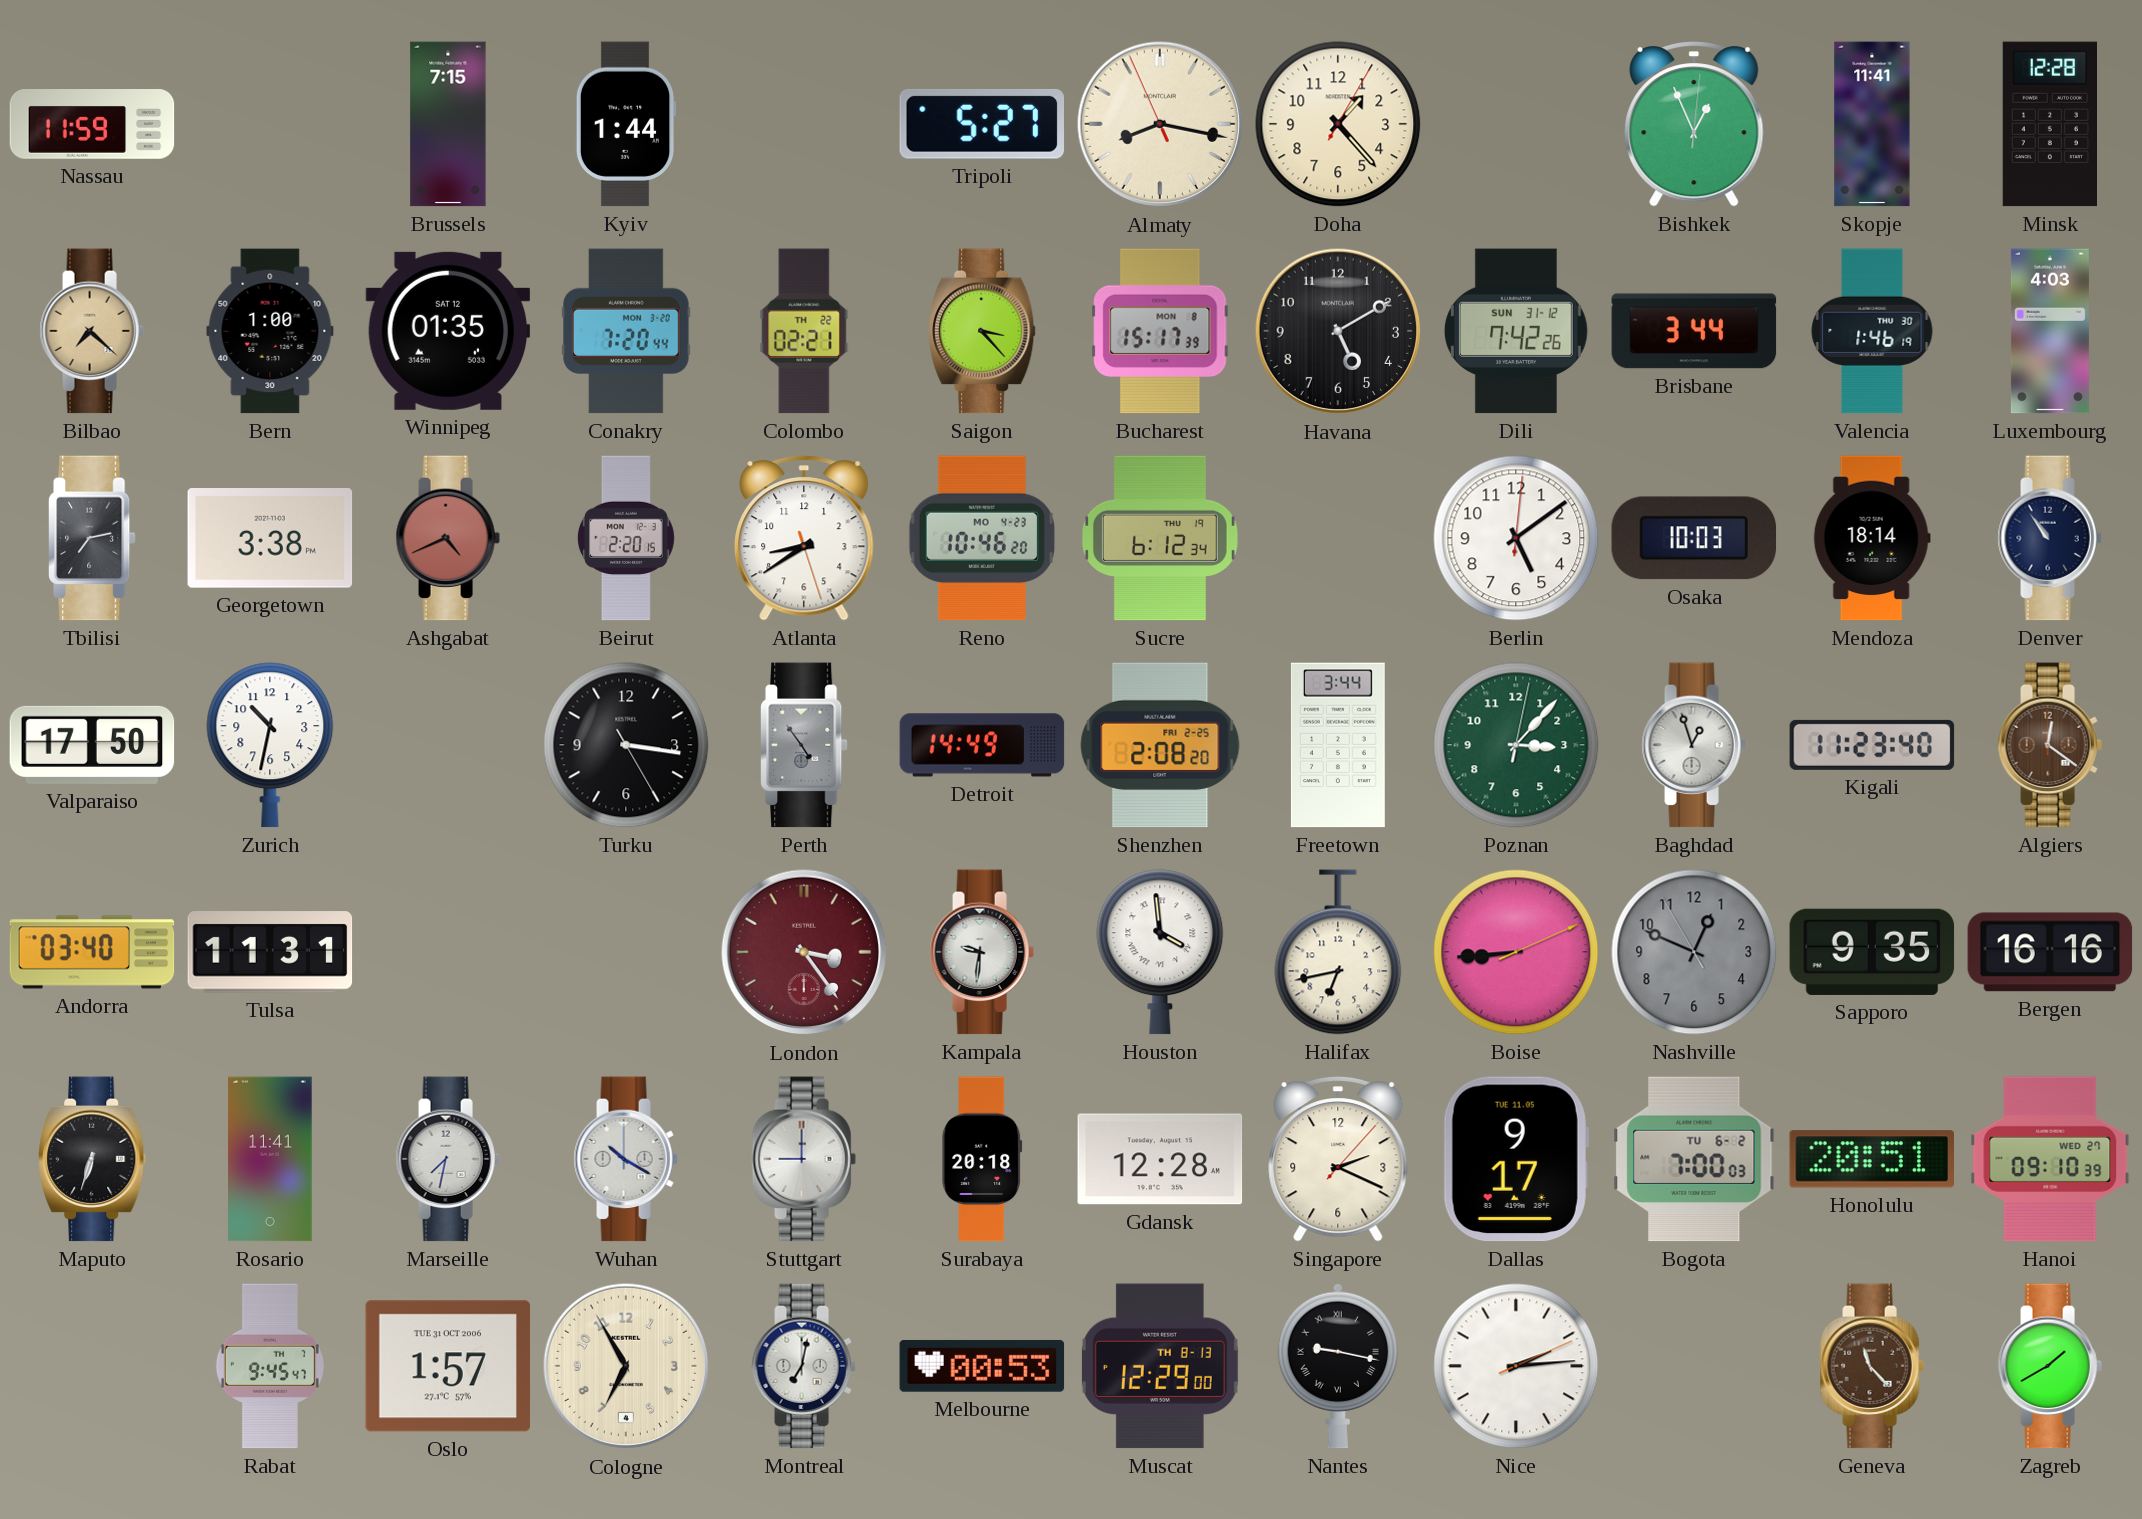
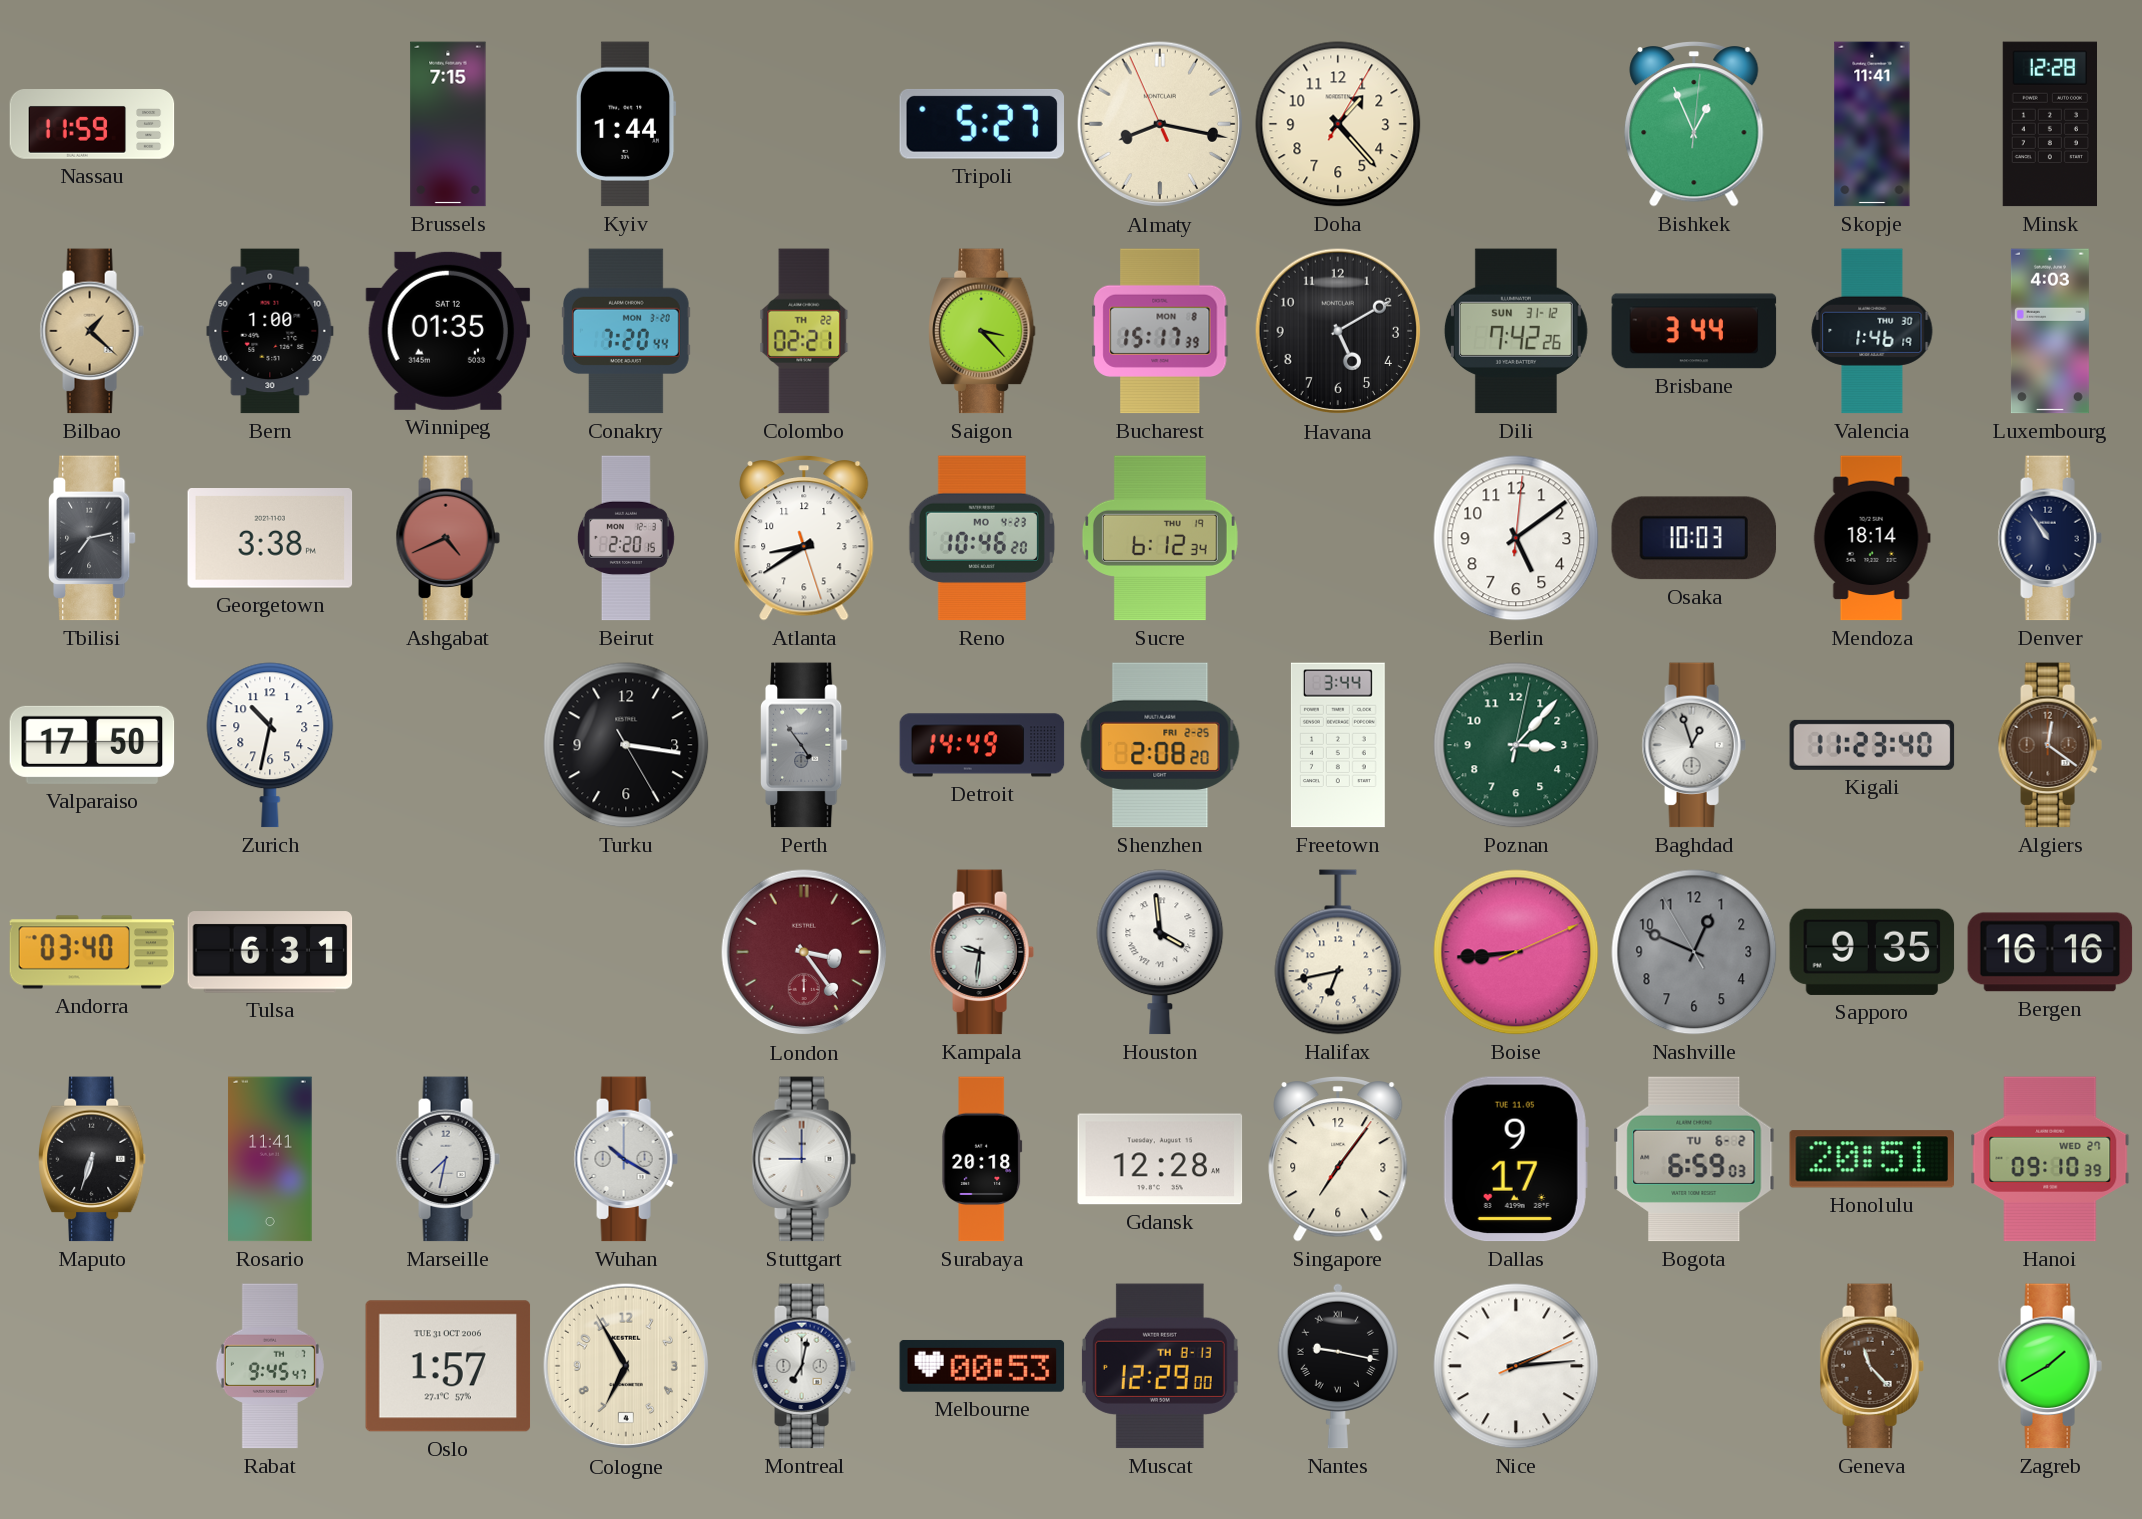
Bilbao: 7:22 -> 1:22 (92, 331)
Tulsa: 11:31 -> 6:31 (270, 952)
Singapore: 2:19 -> 7:06 (1338, 1159)
Bogota: 7:00 -> 6:59 (1694, 1159)
